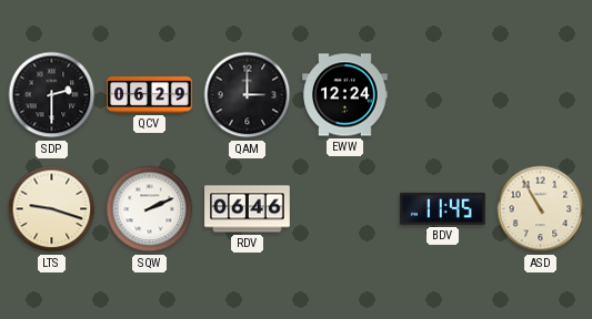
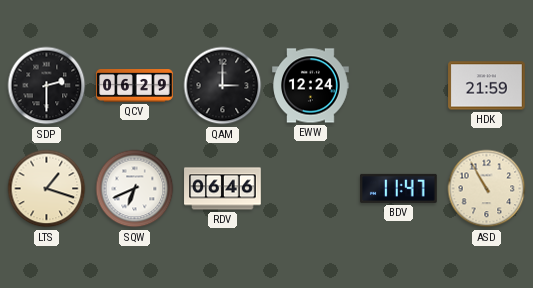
HDK: none -> 21:59 (487, 86)
LTS: 9:18 -> 1:18 (47, 189)
SQW: 2:11 -> 6:41 (135, 189)
BDV: 11:45 -> 11:47 (399, 188)
